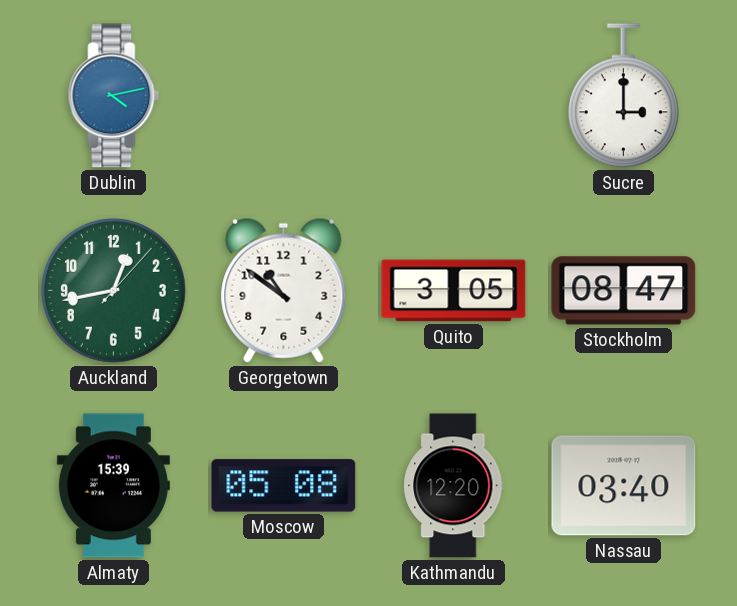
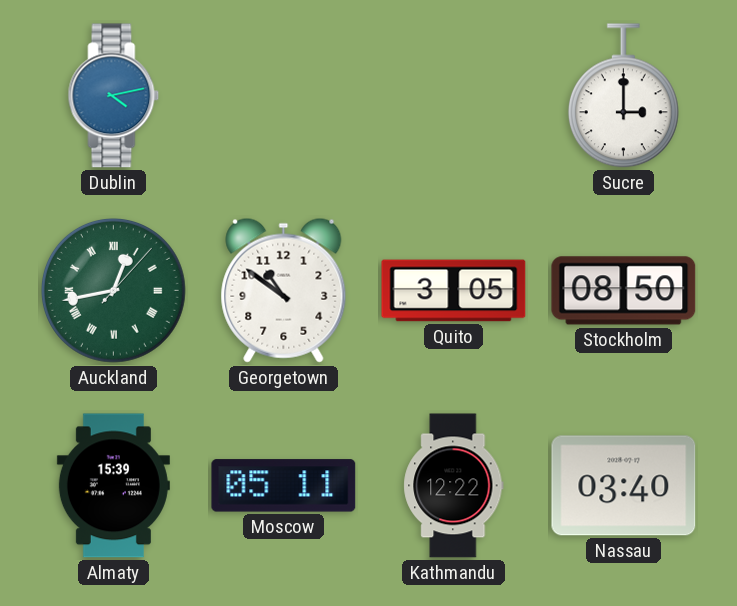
Auckland numerals: Arabic -> Roman (113, 290)
Stockholm: 08:47 -> 08:50 (624, 291)
Moscow: 05:08 -> 05:11 (284, 486)
Kathmandu: 12:20 -> 12:22 (454, 486)
